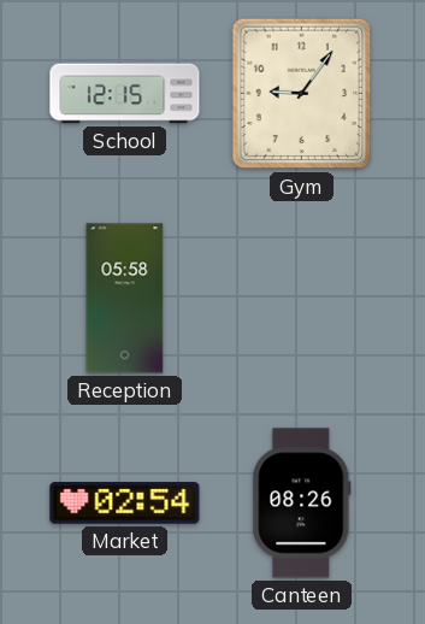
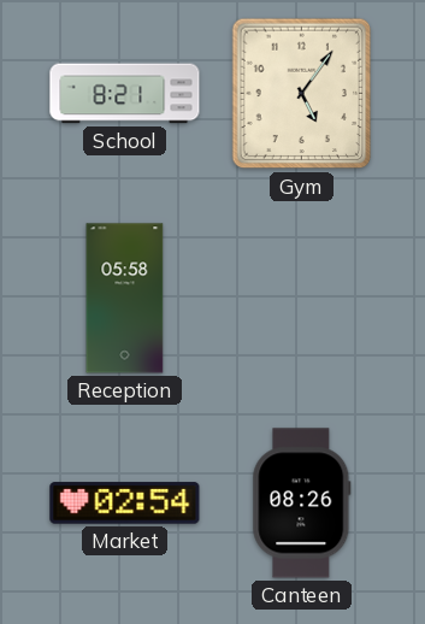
School: 12:15 -> 8:21 (125, 94)
Gym: 9:06 -> 5:06 (302, 94)
